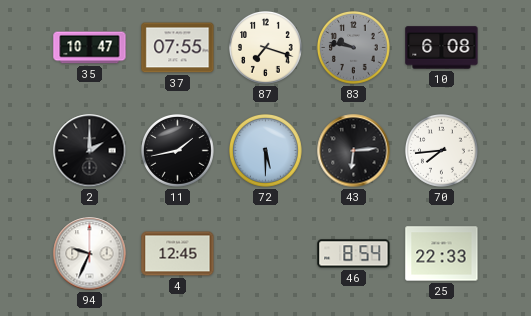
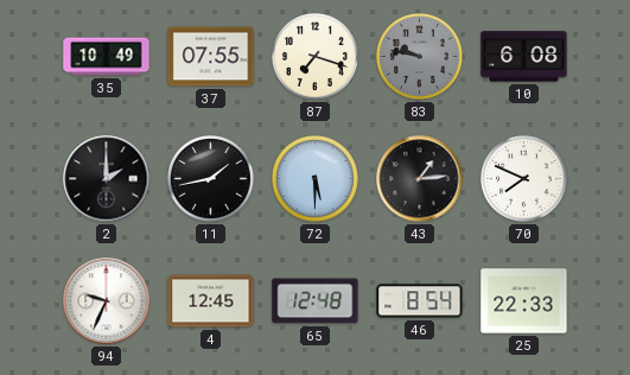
35: 10:47 -> 10:49 (107, 57)
43: 6:14 -> 1:14 (420, 179)
70: 7:44 -> 7:49 (524, 179)
65: none -> 12:48 (316, 301)
